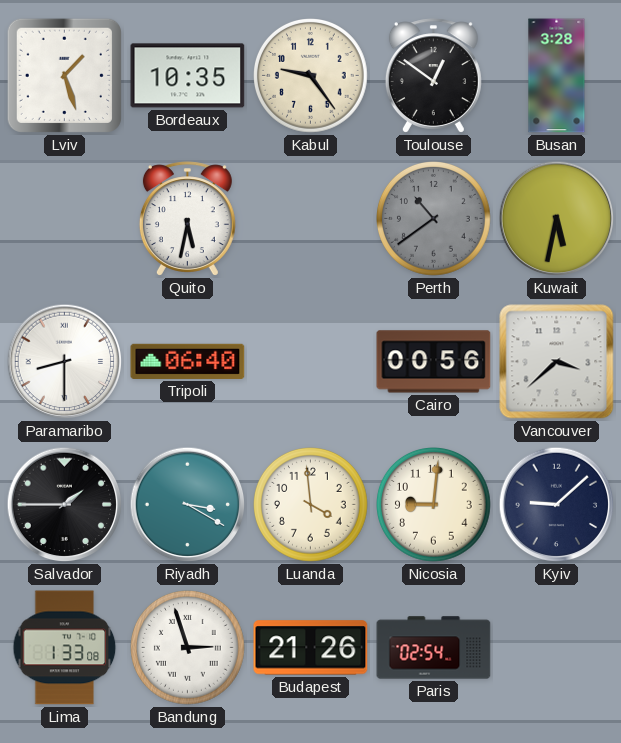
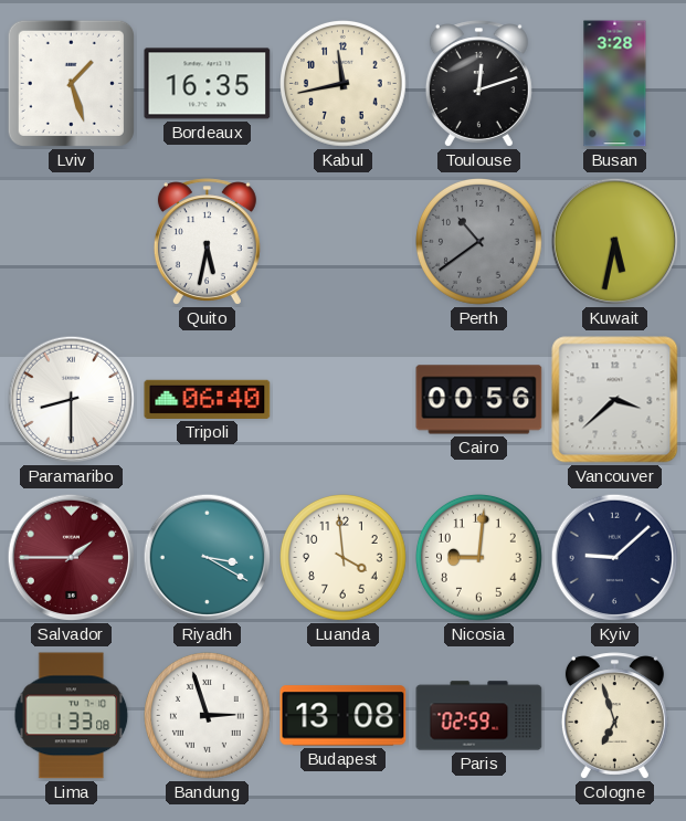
Bordeaux: 10:35 -> 16:35 (208, 84)
Kabul: 9:24 -> 11:43 (344, 84)
Toulouse: 12:51 -> 12:12 (478, 84)
Salvador dial: black -> burgundy (72, 558)
Budapest: 21:26 -> 13:08 (344, 716)
Paris: 02:54 -> 02:59 (479, 716)
Cologne: none -> 6:57 (614, 716)
